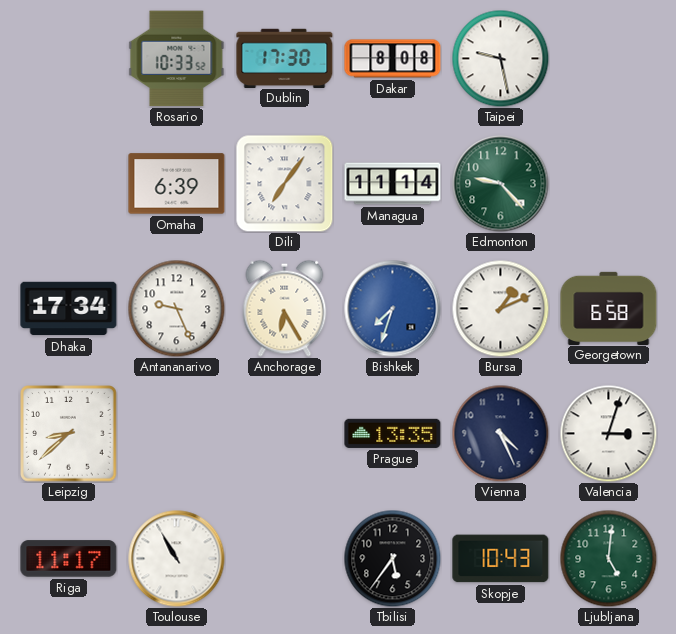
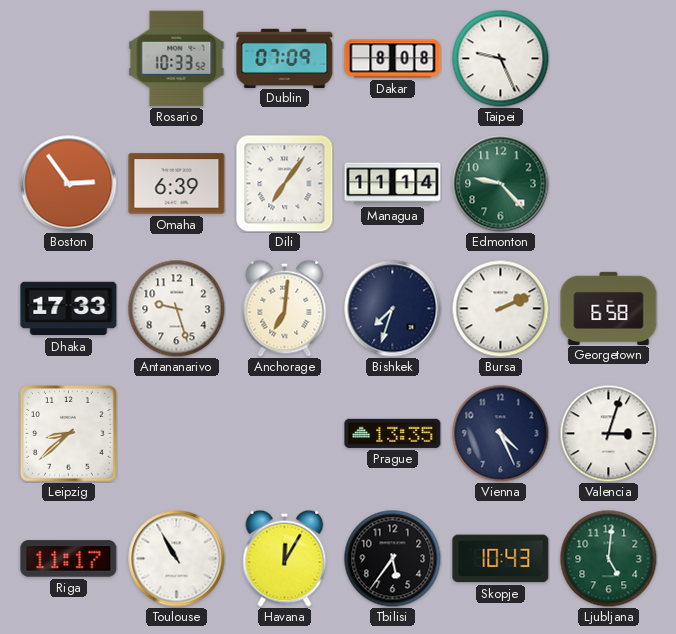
Dublin: 17:30 -> 07:09 (285, 58)
Taipei: 9:28 -> 9:26 (500, 58)
Boston: none -> 2:54 (69, 184)
Dhaka: 17:34 -> 17:33 (69, 309)
Antananarivo: 9:26 -> 9:27 (176, 308)
Anchorage: 6:25 -> 7:01 (285, 308)
Bishkek dial: blue -> navy (393, 309)
Bursa: 1:11 -> 2:11 (500, 308)
Havana: none -> 12:05 (285, 558)
